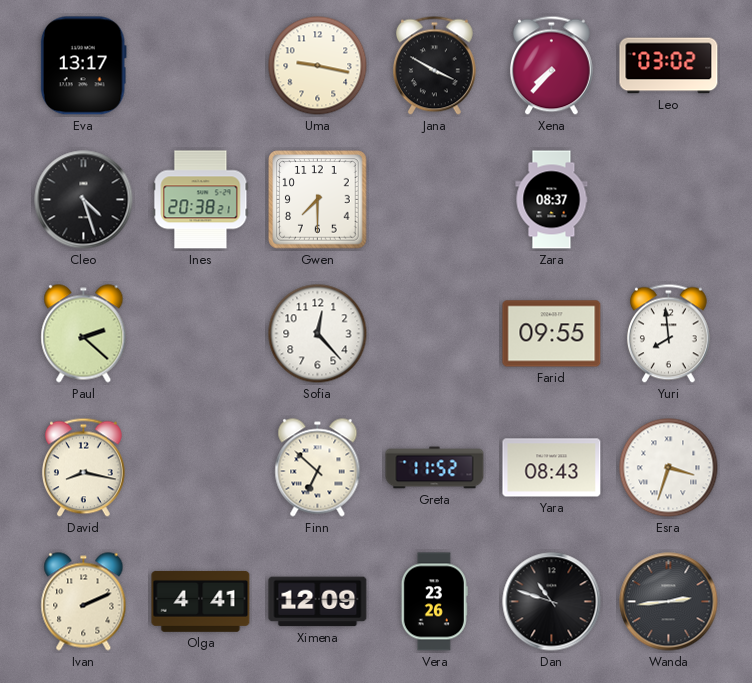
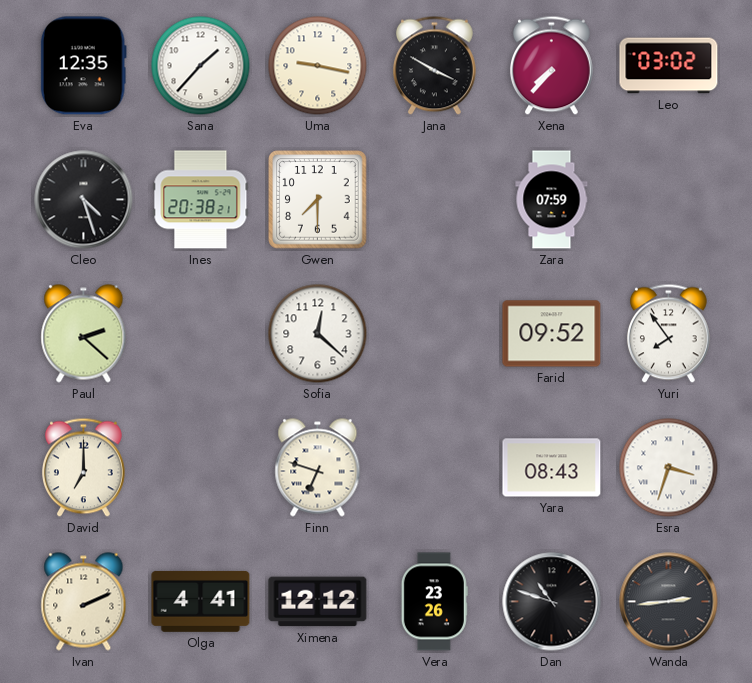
Eva: 13:17 -> 12:35 (83, 66)
Sana: none -> 1:37 (201, 66)
Zara: 08:37 -> 07:59 (552, 200)
Sofia: 12:23 -> 12:22 (318, 334)
Farid: 09:55 -> 09:52 (552, 334)
Yuri: 7:59 -> 7:54 (668, 334)
David: 8:17 -> 7:00 (83, 468)
Finn: 6:52 -> 6:48 (318, 468)
Greta: 11:52 -> none (435, 468)
Ximena: 12:09 -> 12:12 (318, 602)
